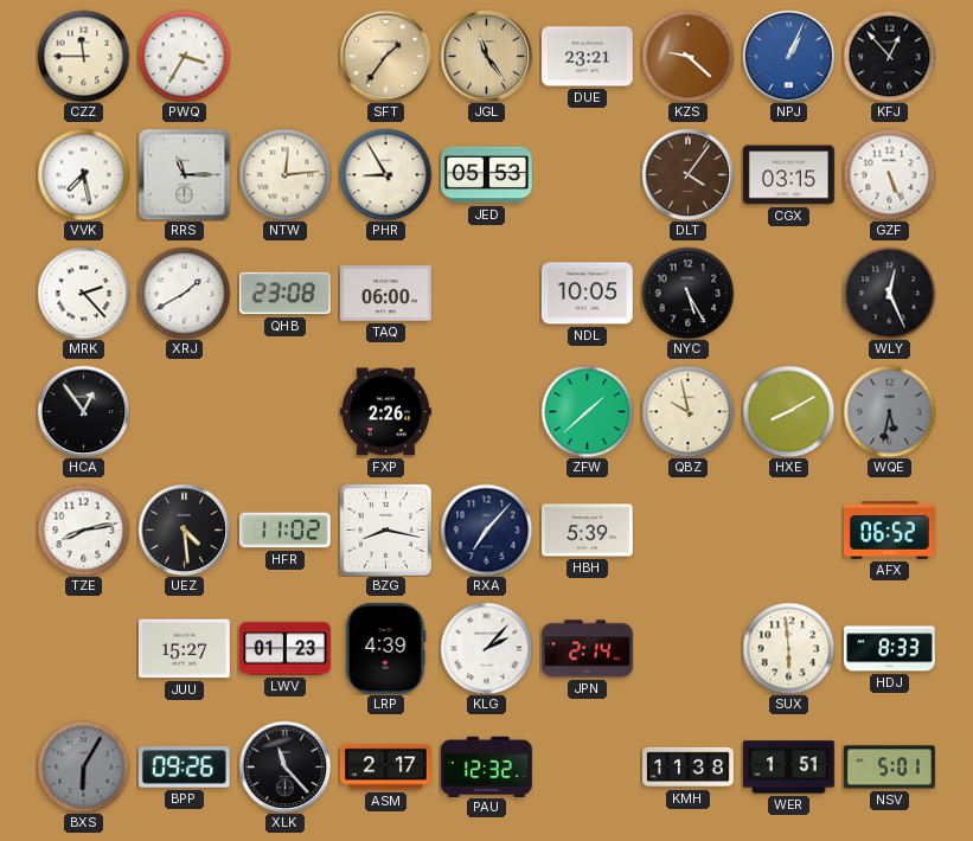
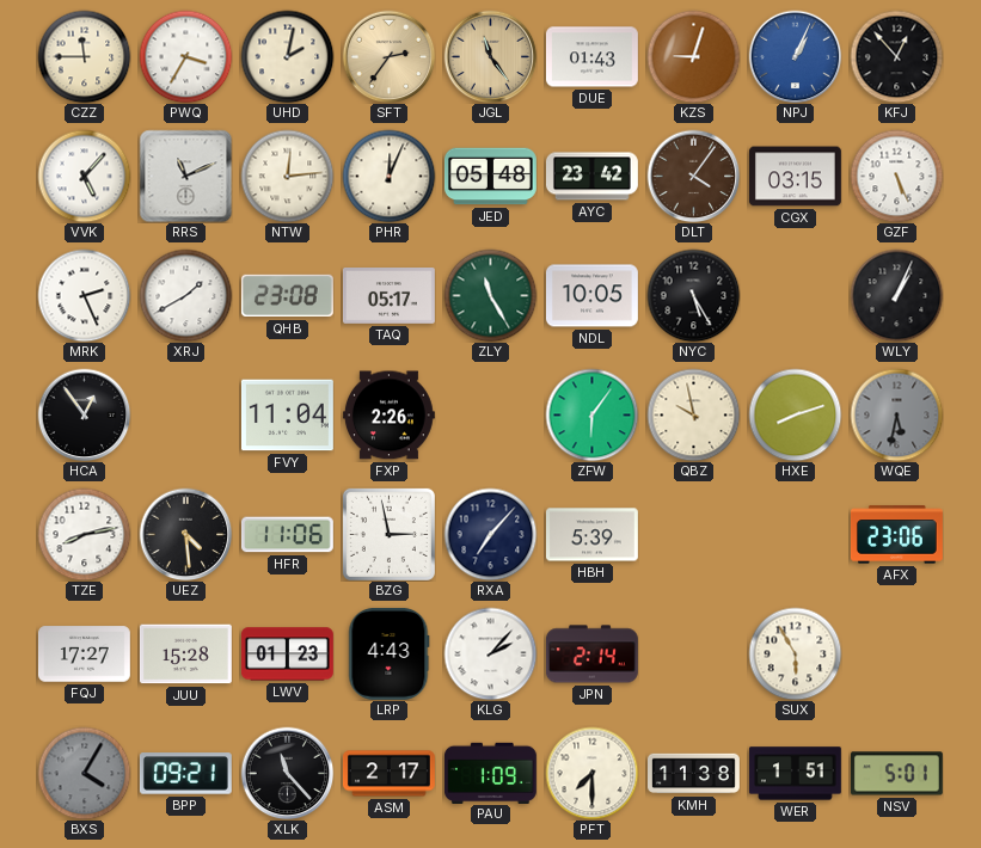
UHD: none -> 2:02 (287, 56)
SFT: 1:36 -> 2:36 (388, 56)
DUE: 23:21 -> 01:43 (591, 57)
KZS: 9:22 -> 9:03 (693, 56)
VVK: 7:28 -> 5:07 (84, 176)
RRS: 11:15 -> 11:11 (185, 176)
PHR: 8:55 -> 12:04 (388, 176)
JED: 05:53 -> 05:48 (490, 177)
AYC: none -> 23:42 (591, 177)
MRK: 2:23 -> 2:26 (84, 295)
TAQ: 06:00 -> 05:17 (388, 296)
ZLY: none -> 11:25 (490, 295)
WLY: 12:26 -> 1:04 (896, 295)
FVY: none -> 11:04 (287, 416)
ZFW: 1:38 -> 6:06 (591, 414)
HXE: 8:10 -> 8:12 (795, 414)
HFR: 11:02 -> 11:06 (287, 535)
BZG: 8:17 -> 2:58 (388, 534)
AFX: 06:52 -> 23:06 (896, 535)
FQJ: none -> 17:27 (84, 655)
JUU: 15:27 -> 15:28 (185, 655)
LRP: 4:39 -> 4:43 (390, 653)
SUX: 5:59 -> 5:55 (795, 653)
HDJ: 8:33 -> none (889, 649)
BXS: 6:05 -> 4:05 (84, 773)
BPP: 09:26 -> 09:21 (185, 774)
PAU: 12:32 -> 1:09 (490, 773)
PFT: none -> 7:30 (591, 773)
